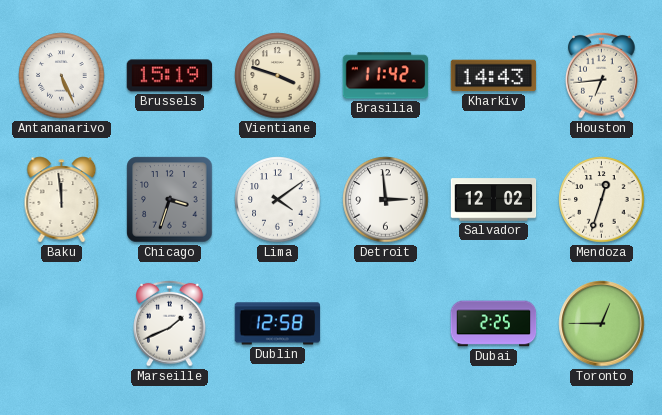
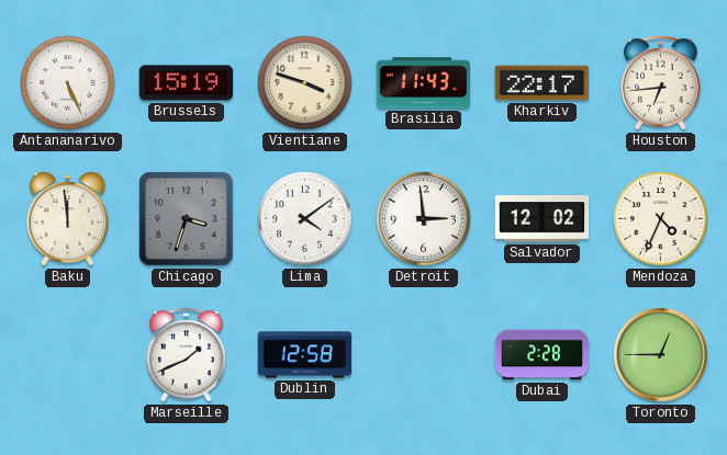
Brasilia: 11:42 -> 11:43 (424, 83)
Kharkiv: 14:43 -> 22:17 (543, 83)
Mendoza: 12:33 -> 4:34 (661, 219)
Dubai: 2:25 -> 2:28 (543, 355)
